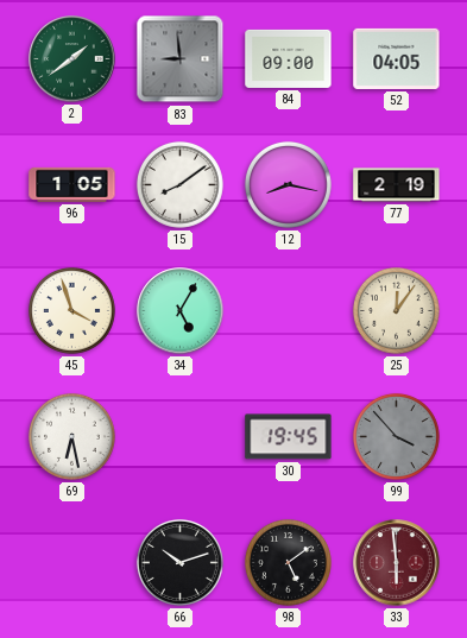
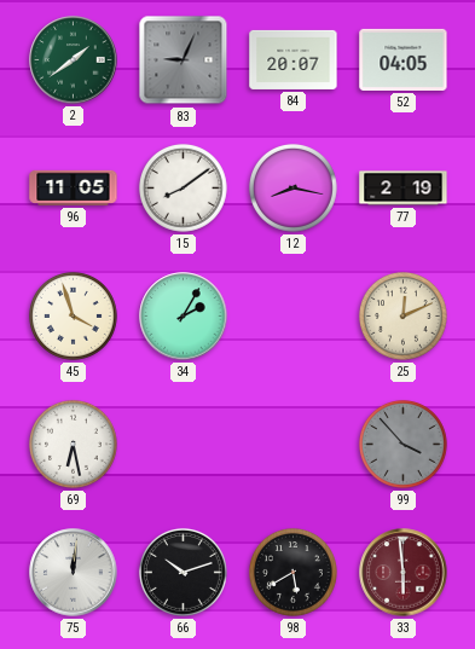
83: 8:59 -> 9:04 (184, 60)
84: 09:00 -> 20:07 (294, 59)
96: 1:05 -> 11:05 (74, 187)
34: 5:05 -> 2:05 (184, 317)
25: 12:06 -> 12:11 (402, 315)
30: 19:45 -> none (289, 437)
75: none -> 12:01 (74, 573)
98: 5:09 -> 5:40 (292, 572)
